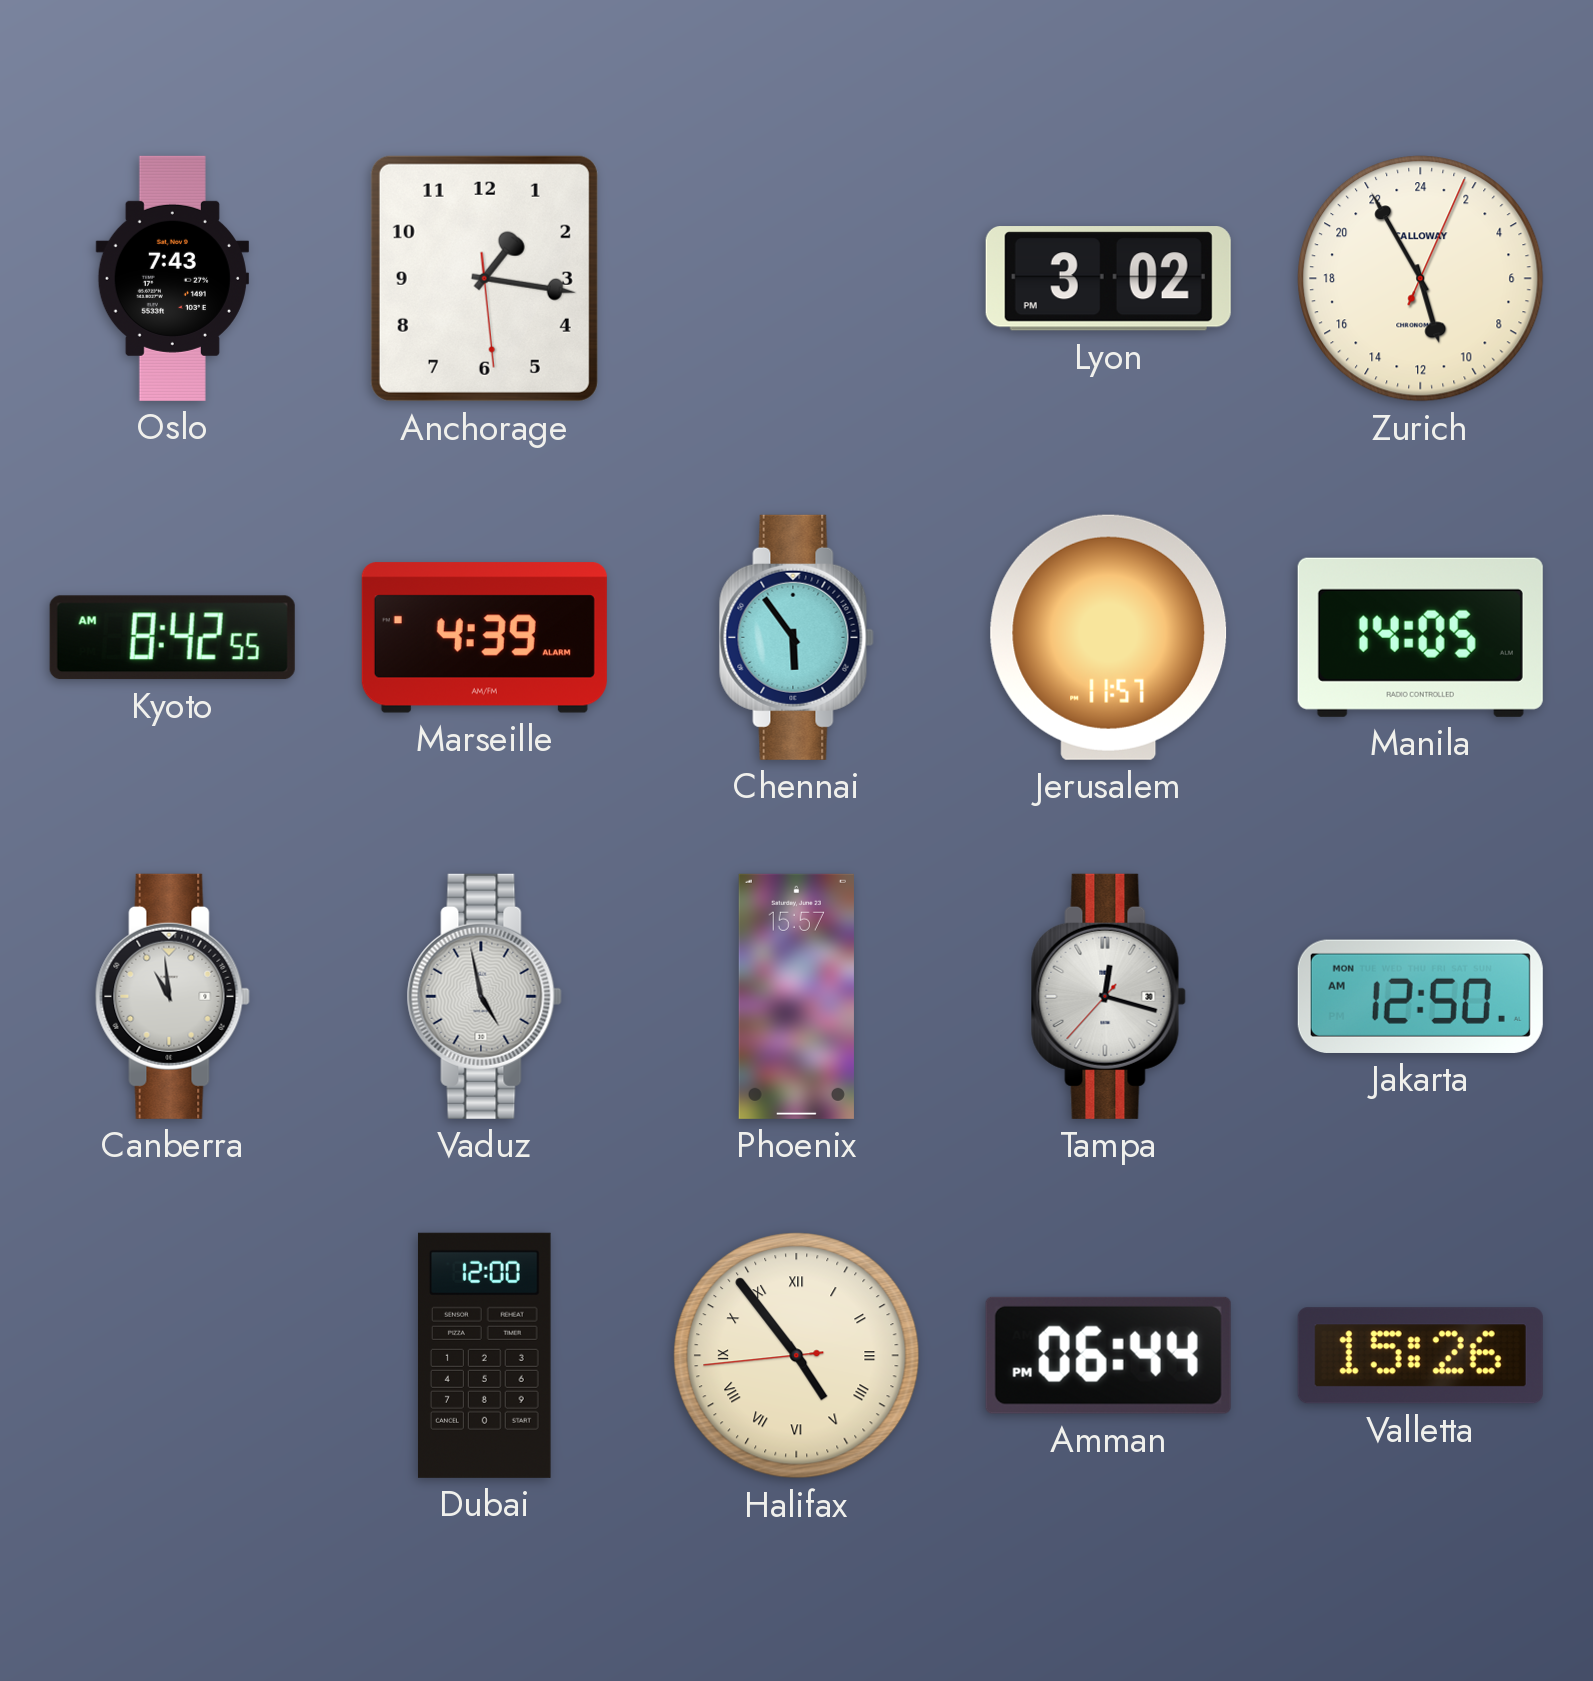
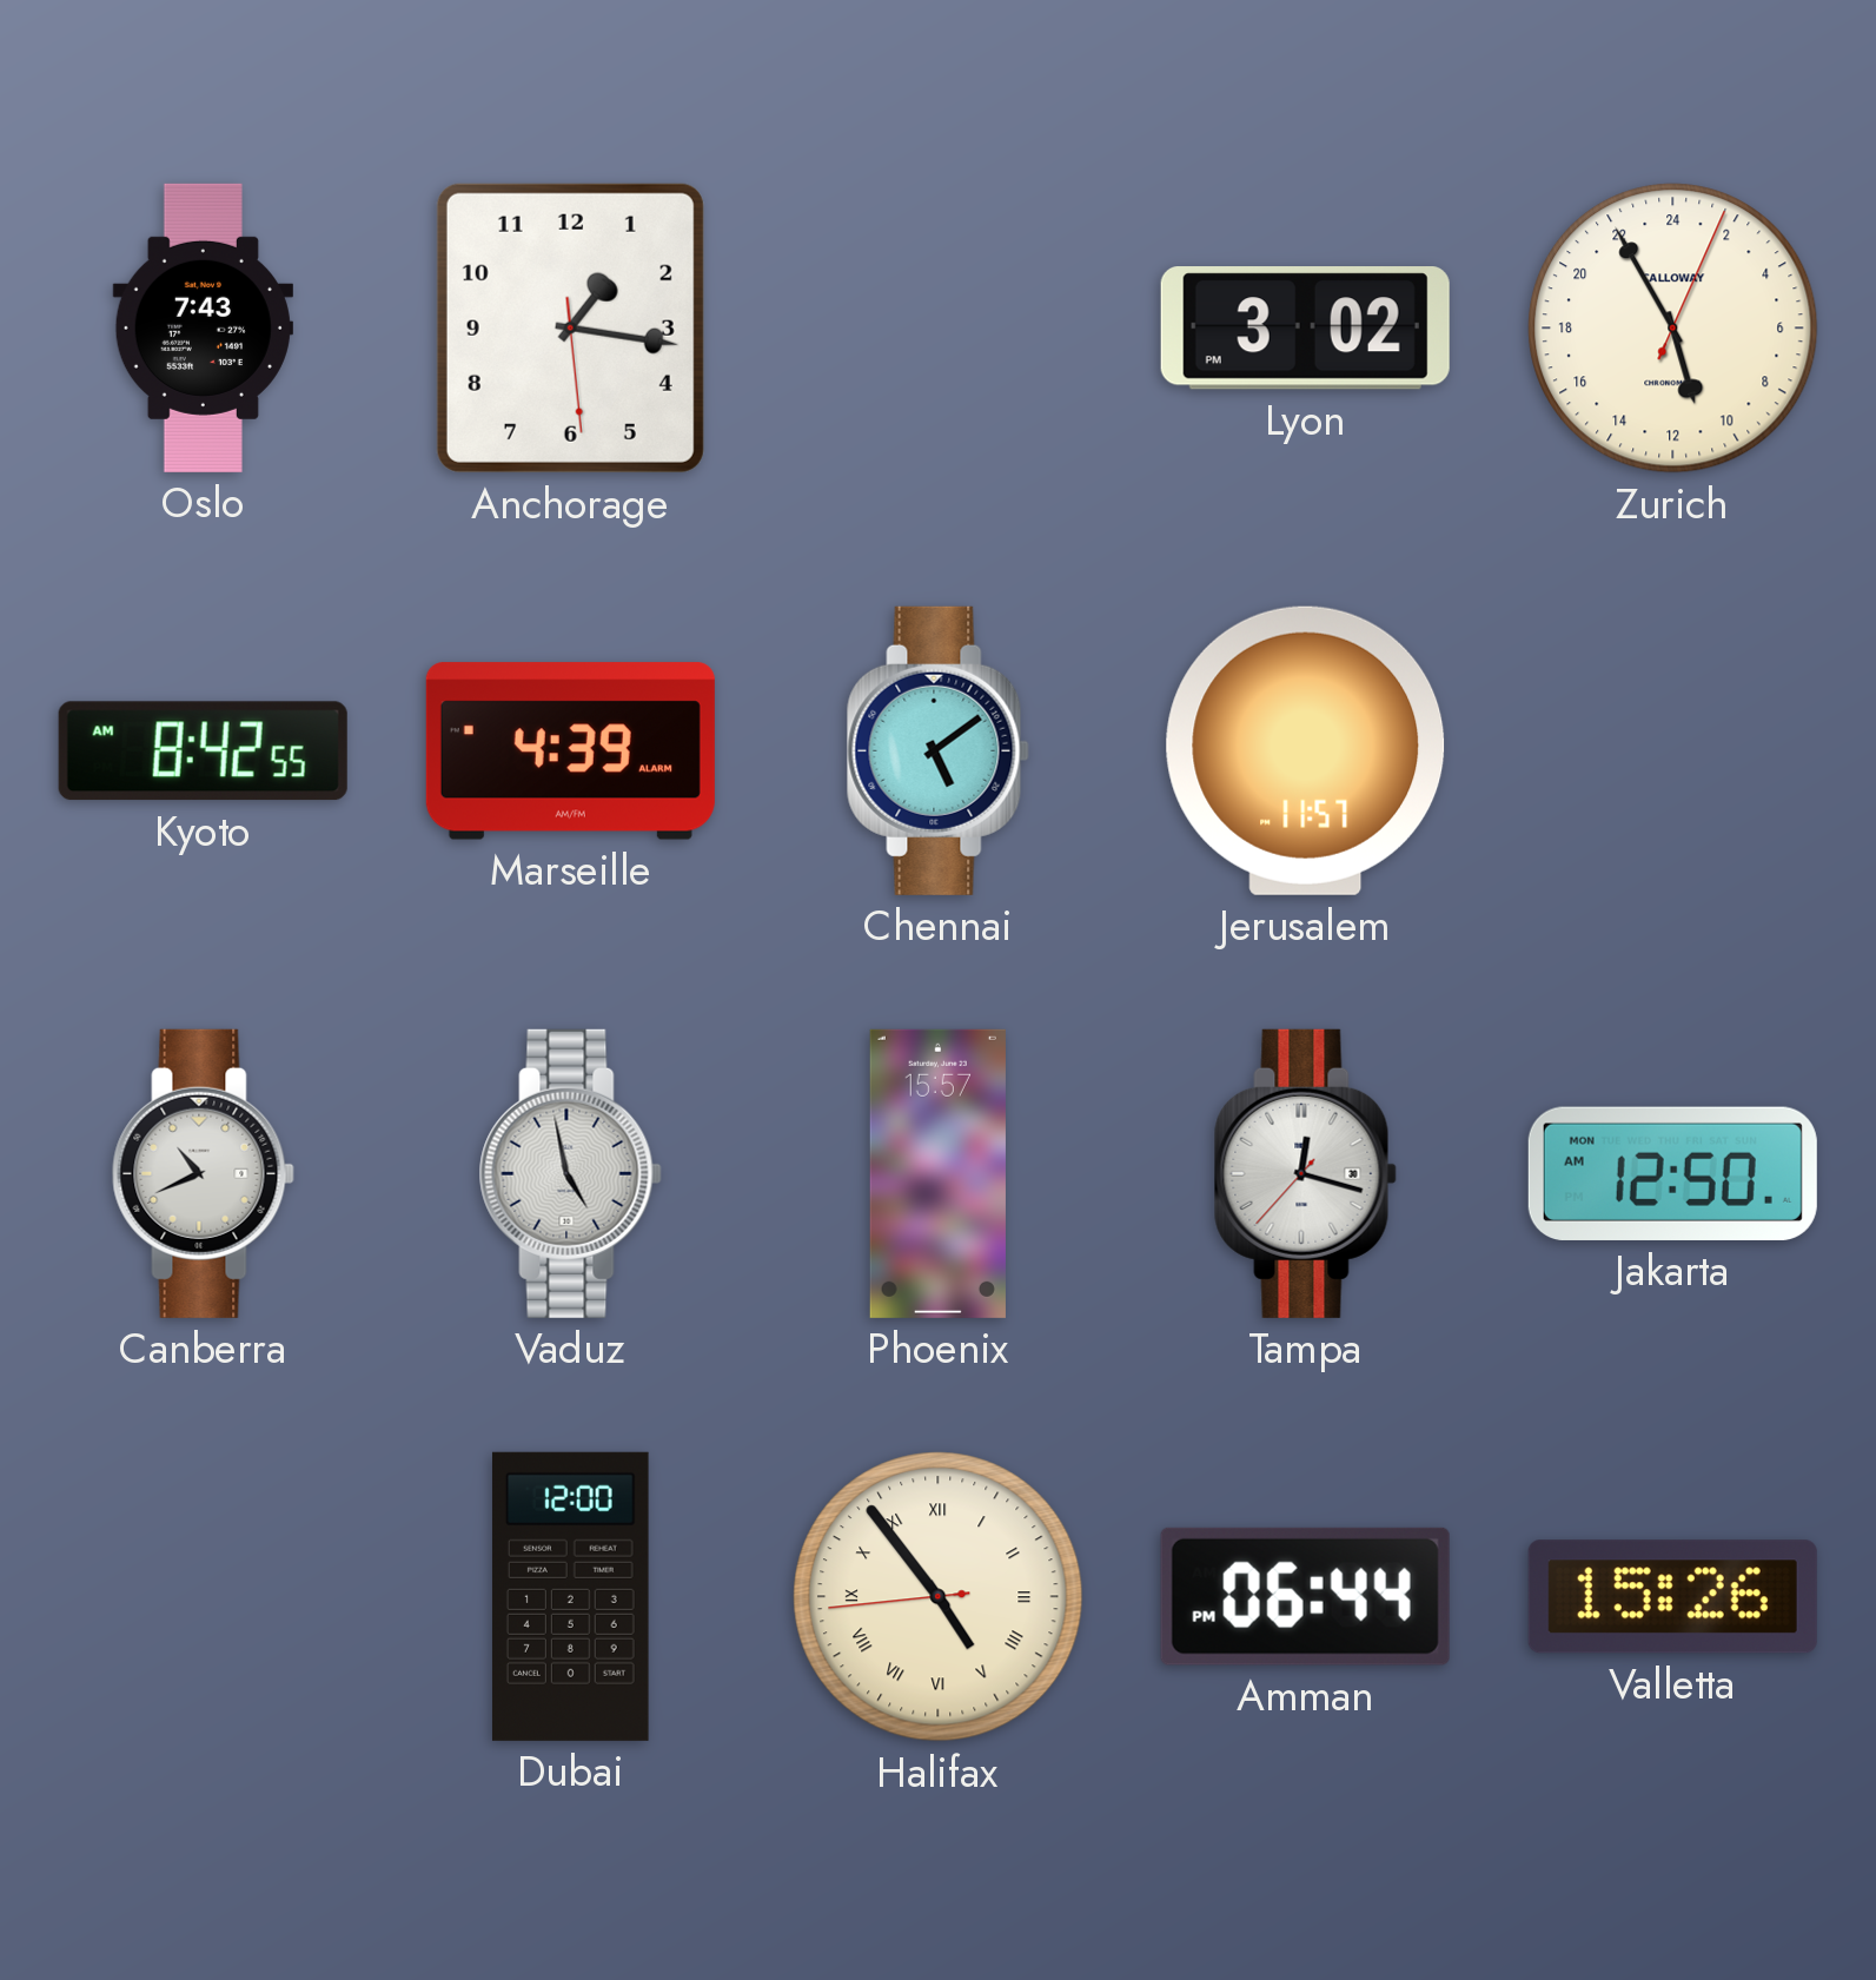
Chennai: 5:54 -> 5:09 (937, 750)
Manila: 14:05 -> none (1420, 637)
Canberra: 10:59 -> 10:41 (203, 1173)
